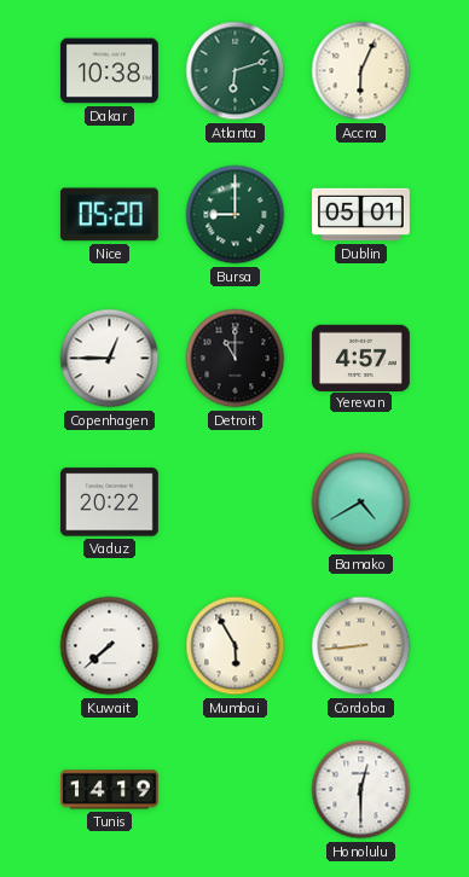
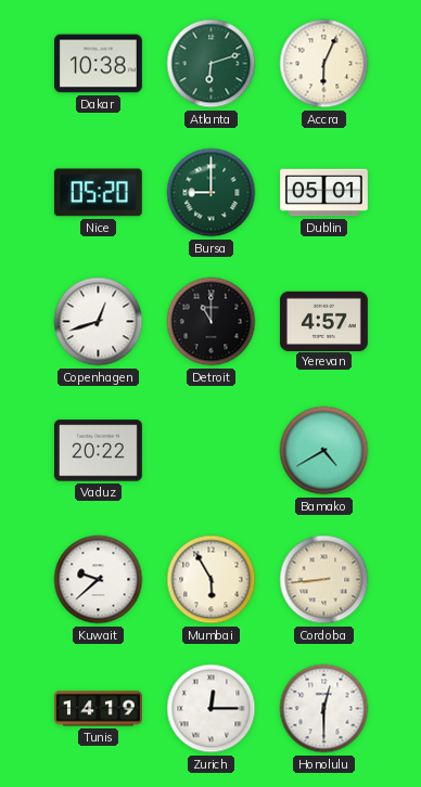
Copenhagen: 12:45 -> 12:42 (99, 322)
Kuwait: 7:38 -> 9:38 (99, 580)
Zurich: none -> 12:15 (212, 709)
